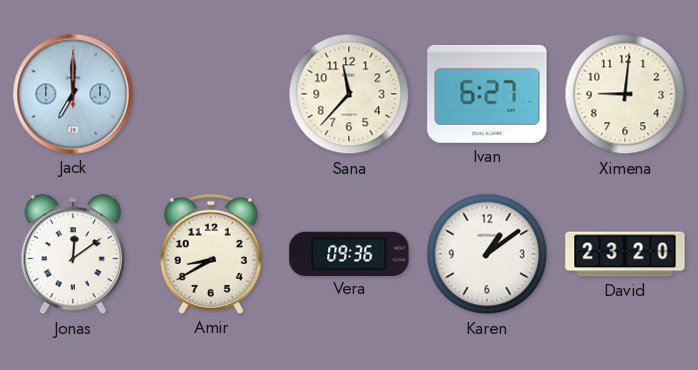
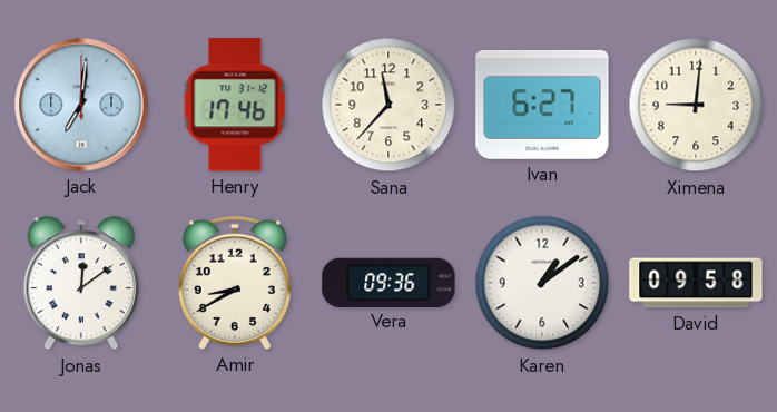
Jack: 7:00 -> 7:01 (81, 105)
Henry: none -> 17:46 (235, 105)
David: 23:20 -> 09:58 (696, 283)
